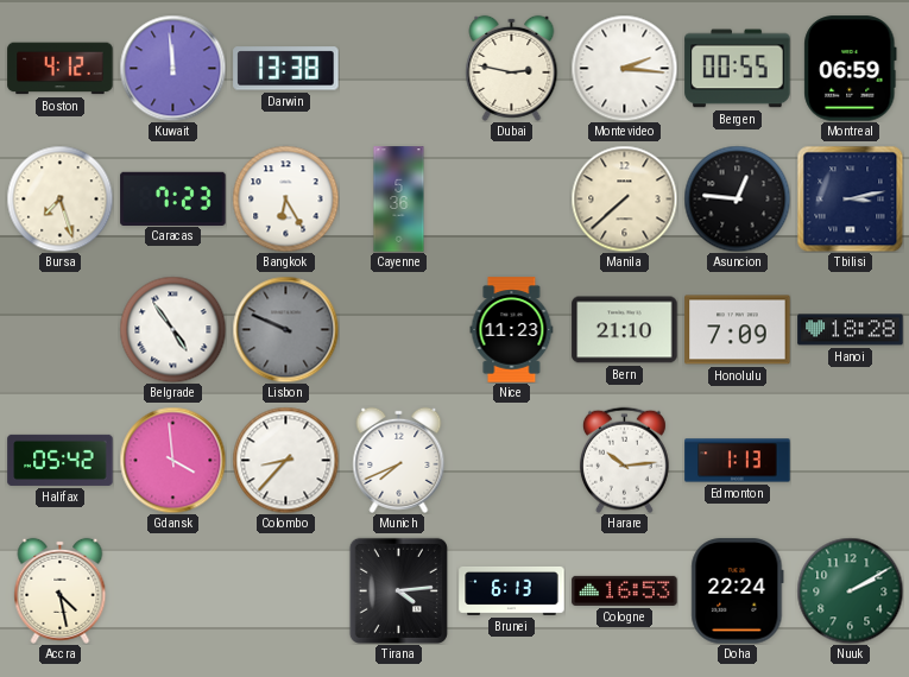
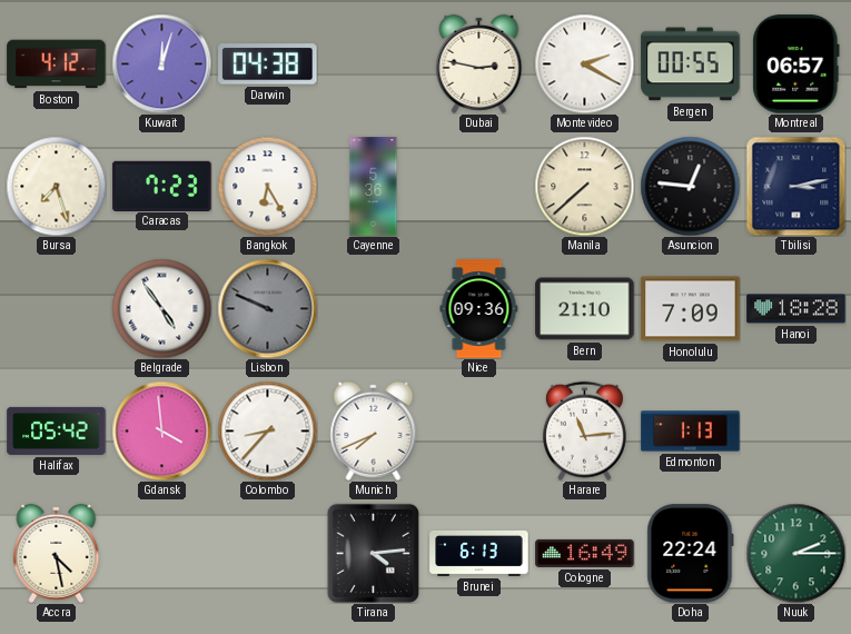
Kuwait: 11:59 -> 12:03 (161, 63)
Darwin: 13:38 -> 04:38 (268, 65)
Montevideo: 2:16 -> 2:20 (584, 63)
Montreal: 06:59 -> 06:57 (796, 65)
Nice: 11:23 -> 09:36 (479, 309)
Harare: 10:14 -> 11:14 (584, 430)
Cologne: 16:53 -> 16:49 (585, 553)
Nuuk: 2:10 -> 2:15 (795, 553)
